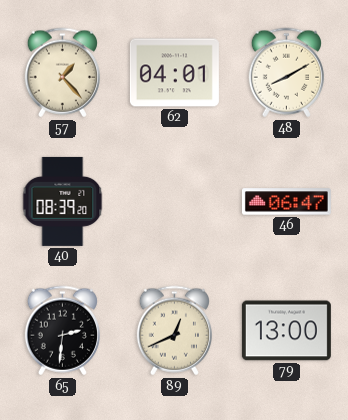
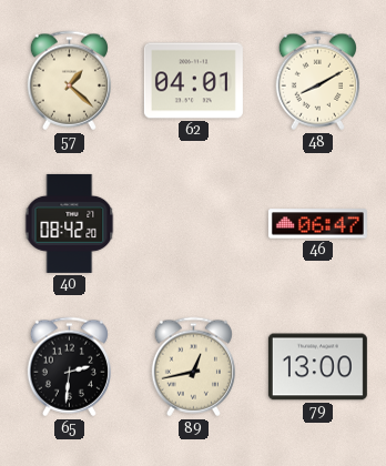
57: 1:23 -> 1:22 (69, 81)
40: 08:39 -> 08:42 (70, 223)
89: 12:41 -> 12:43 (193, 367)
